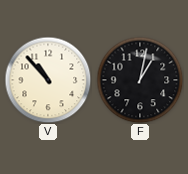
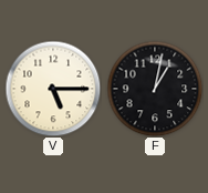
V: 10:53 -> 5:15 (53, 89)
